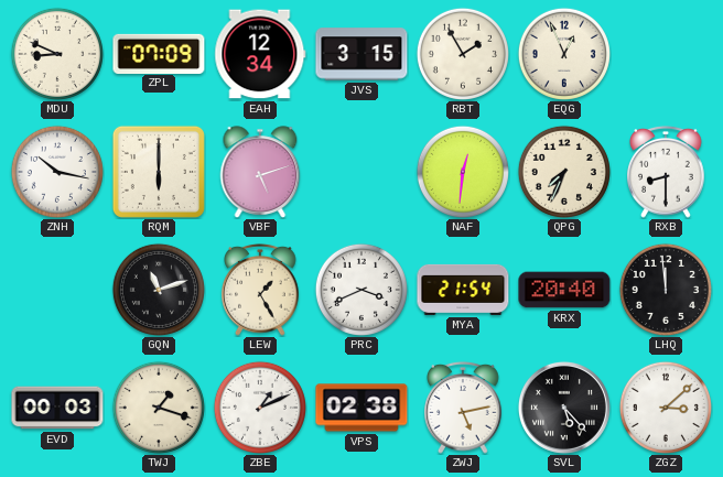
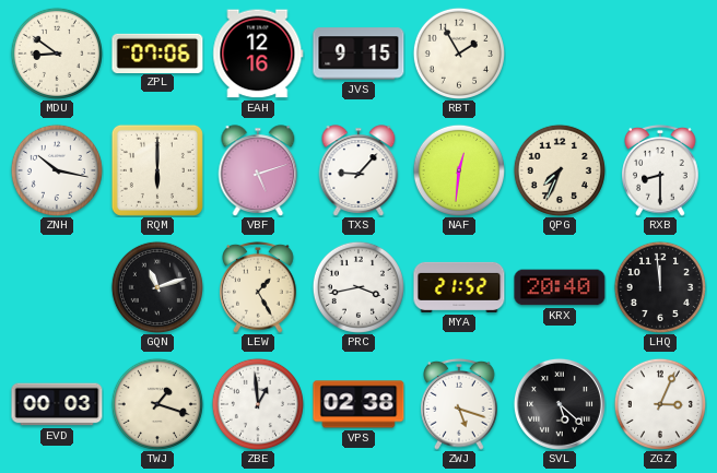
MDU: 8:49 -> 8:51 (57, 54)
ZPL: 07:09 -> 07:06 (157, 52)
EAH: 12:34 -> 12:16 (258, 54)
JVS: 3:15 -> 9:15 (358, 54)
EQG: 12:56 -> none (564, 54)
TXS: none -> 9:07 (358, 170)
PRC: 3:41 -> 3:43 (358, 287)
MYA: 21:54 -> 21:52 (459, 287)
ZBE: 1:11 -> 12:59 (258, 404)
ZWJ: 5:13 -> 5:18 (459, 404)
SVL: 5:23 -> 5:22 (560, 404)
ZGZ: 3:08 -> 3:04 (660, 404)
